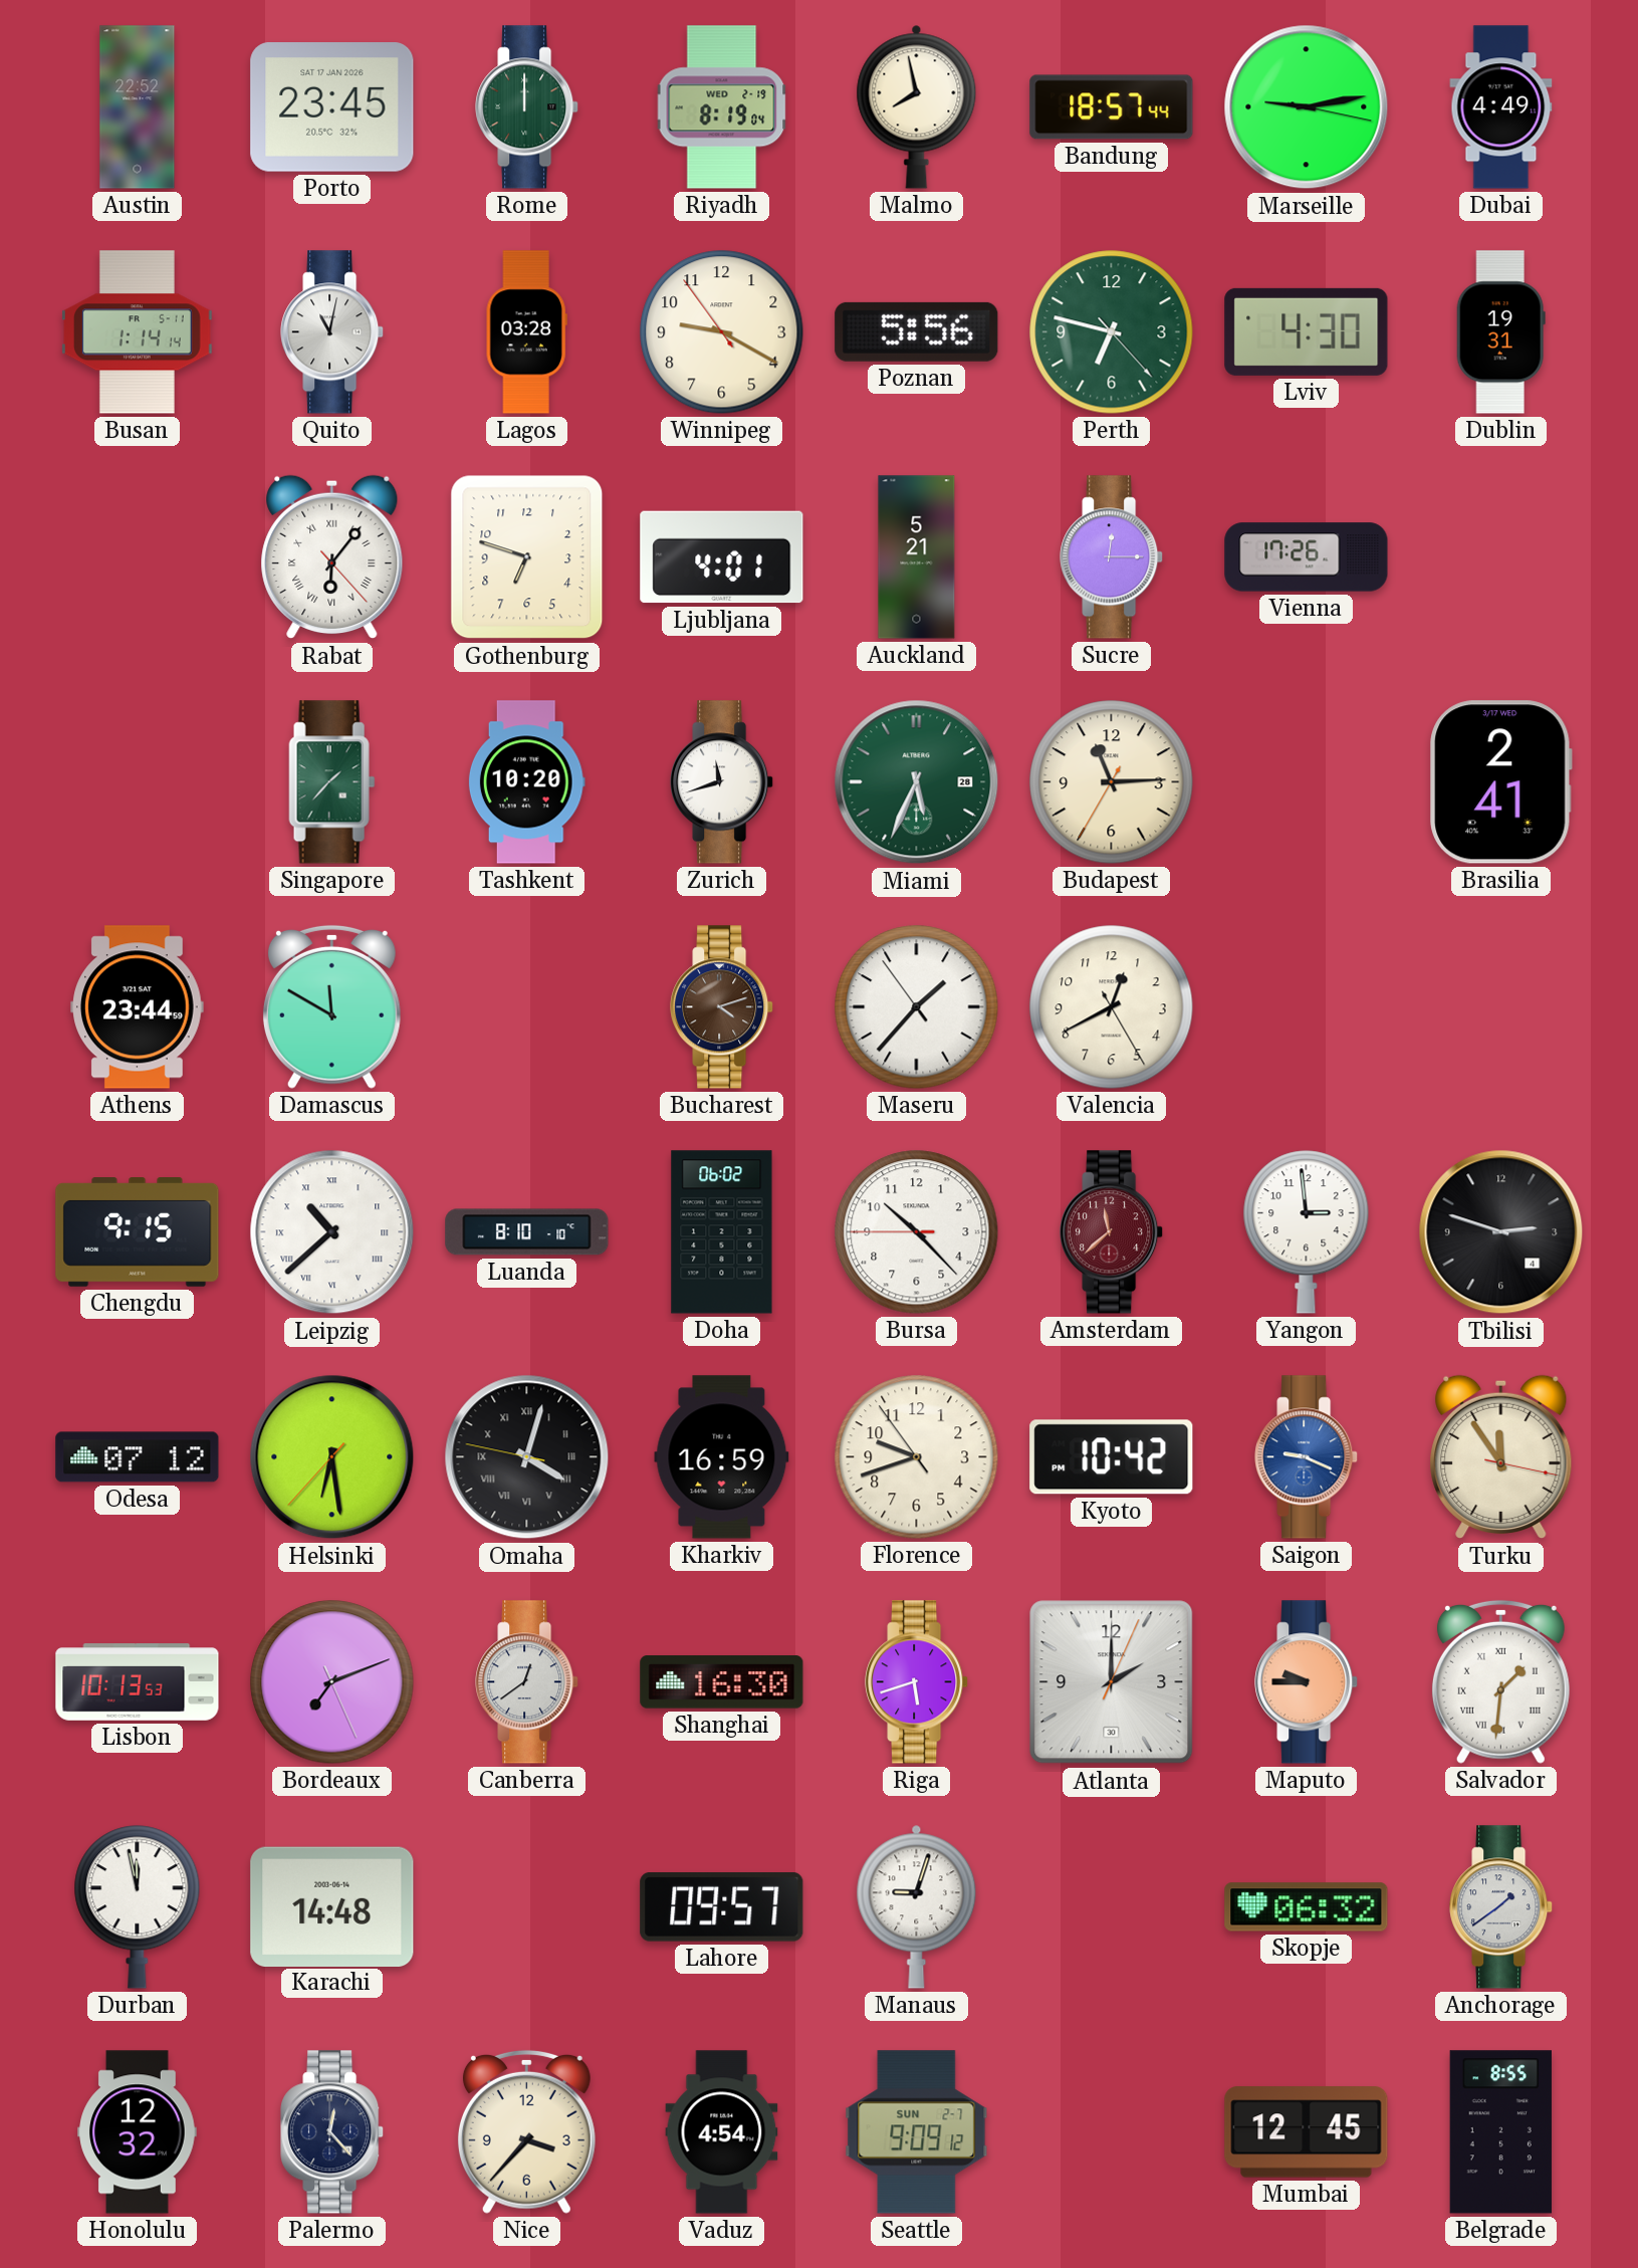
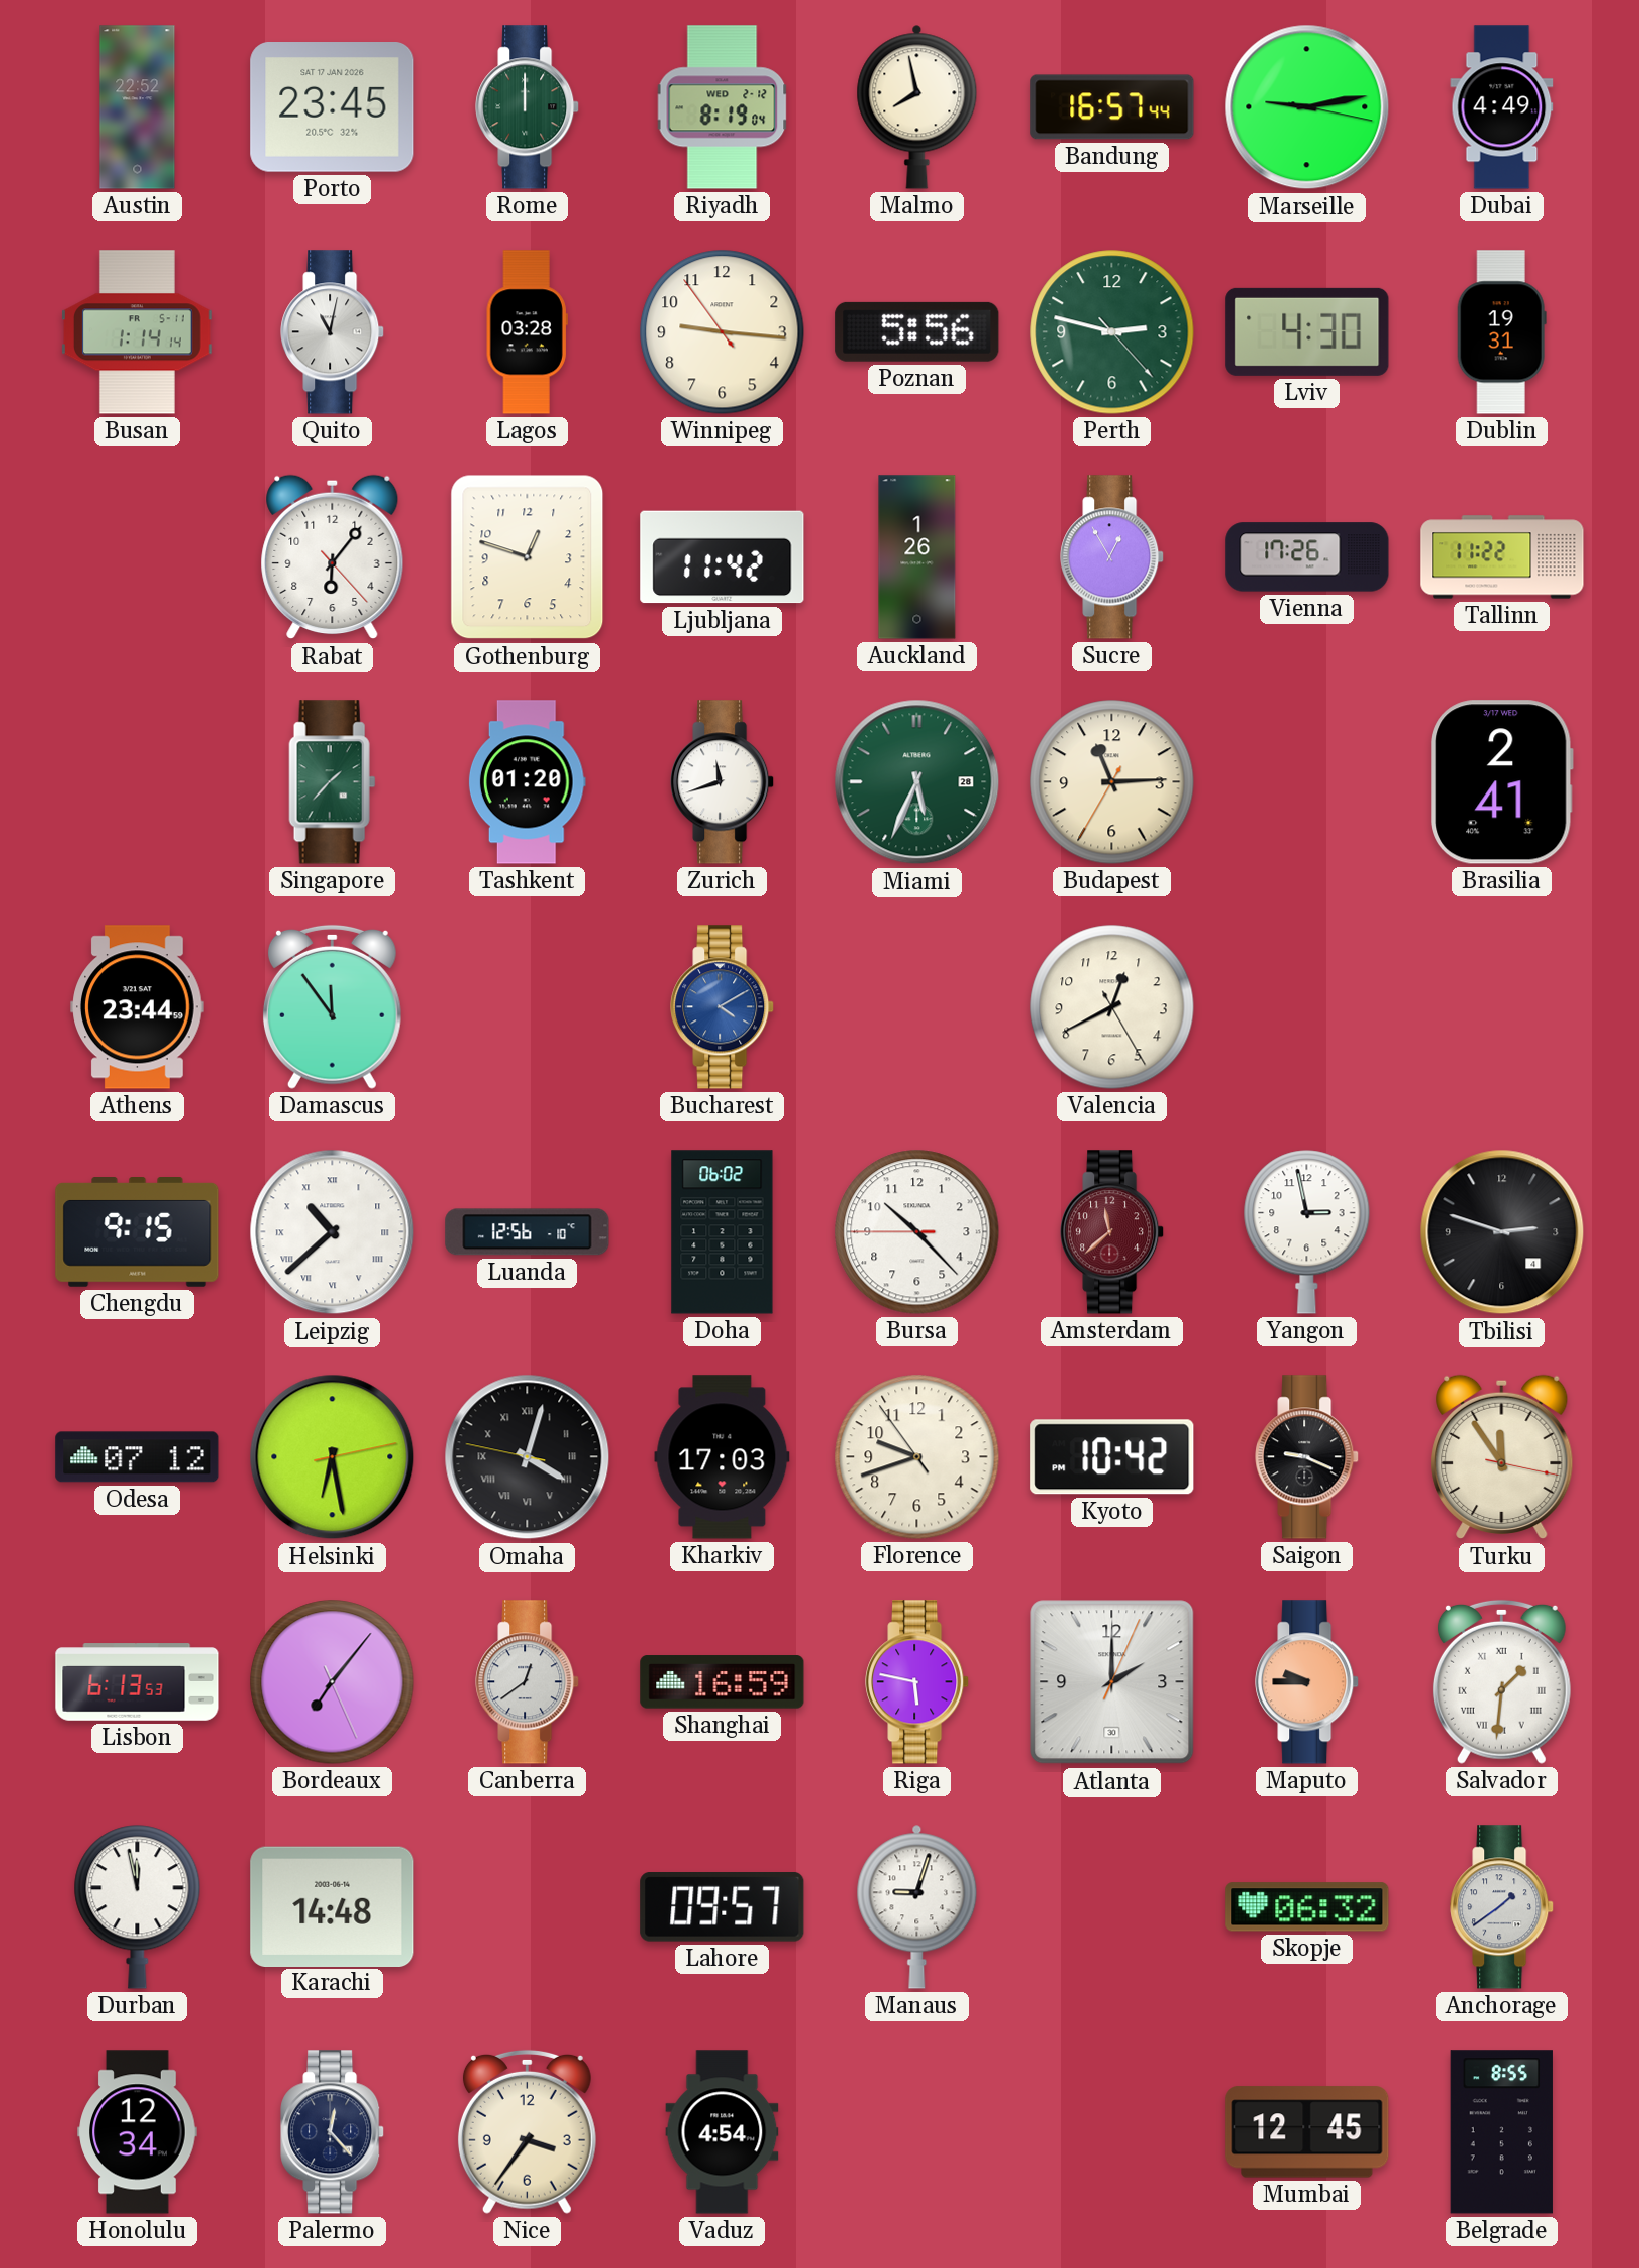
Riyadh date: WED 2-19 -> WED 2-12 (723, 107)
Bandung: 18:57 -> 16:57 (1112, 107)
Winnipeg: 9:19 -> 9:15 (723, 332)
Perth: 6:47 -> 2:47 (1112, 332)
Rabat numerals: Roman -> Arabic (333, 557)
Gothenburg: 6:48 -> 12:48 (528, 557)
Ljubljana: 4:01 -> 11:42 (723, 557)
Auckland: 5:21 -> 1:26 (917, 557)
Sucre: 12:15 -> 12:55 (1112, 557)
Tallinn: none -> 11:22 (1502, 557)
Tashkent: 10:20 -> 01:20 (527, 782)
Damascus: 11:50 -> 11:54 (332, 1006)
Bucharest: 4:12 -> 4:10 (723, 1007)
Bucharest dial: brown -> blue (723, 1007)
Maseru: 1:36 -> none (917, 1007)
Luanda: 8:10 -> 12:56 (528, 1232)
Yangon: 2:59 -> 2:58 (1307, 1232)
Helsinki: 6:28:37 -> 6:28:13 (333, 1457)
Kharkiv: 16:59 -> 17:03 (723, 1457)
Saigon dial: blue -> black (1307, 1457)
Lisbon: 10:13 -> 6:13 (138, 1682)
Bordeaux: 7:11 -> 7:06 (333, 1682)
Shanghai: 16:30 -> 16:59 (723, 1682)
Riga: 5:42 -> 5:47 (917, 1682)
Honolulu: 12:32 -> 12:34 (138, 2132)
Nice: 3:37 -> 3:36 (527, 2131)
Seattle: 9:09 -> none (917, 2132)
